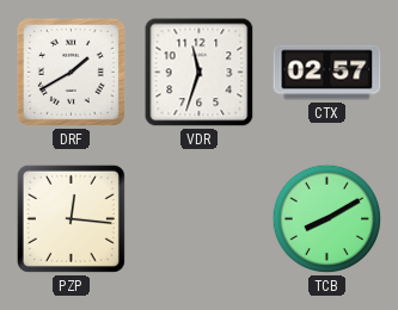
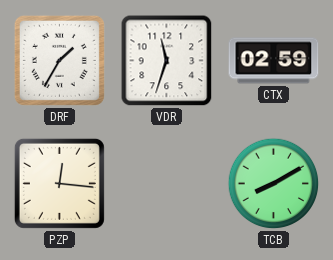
DRF: 1:40 -> 1:35 (59, 60)
CTX: 02:57 -> 02:59 (274, 61)
